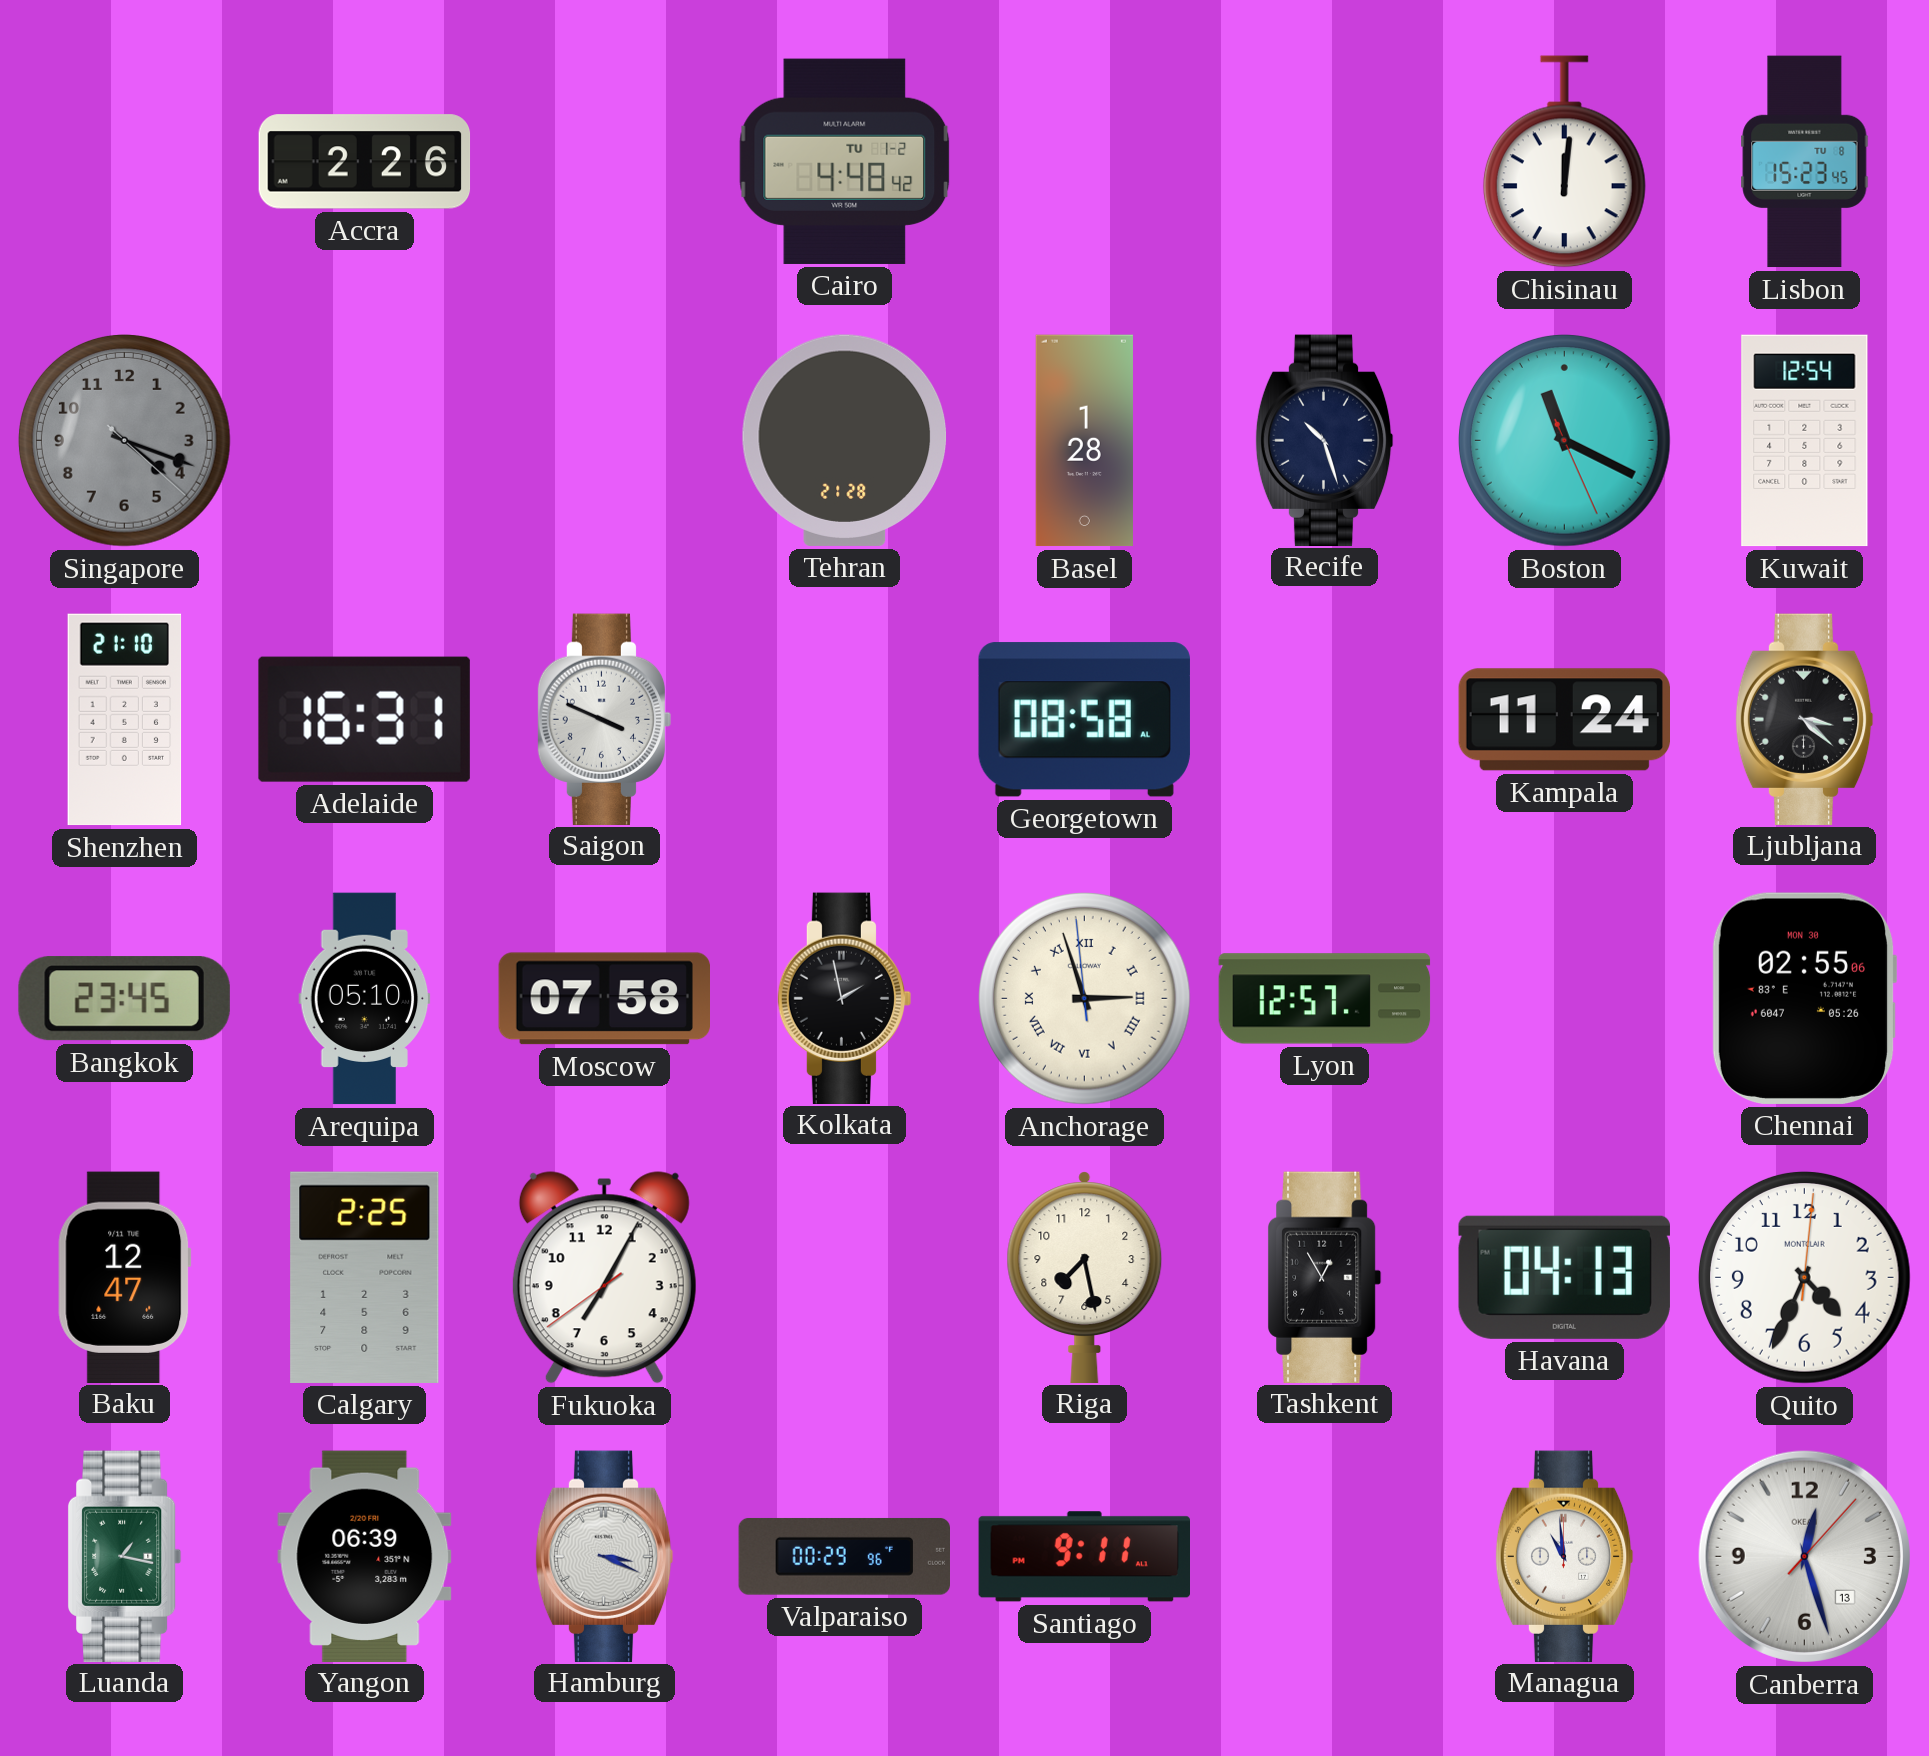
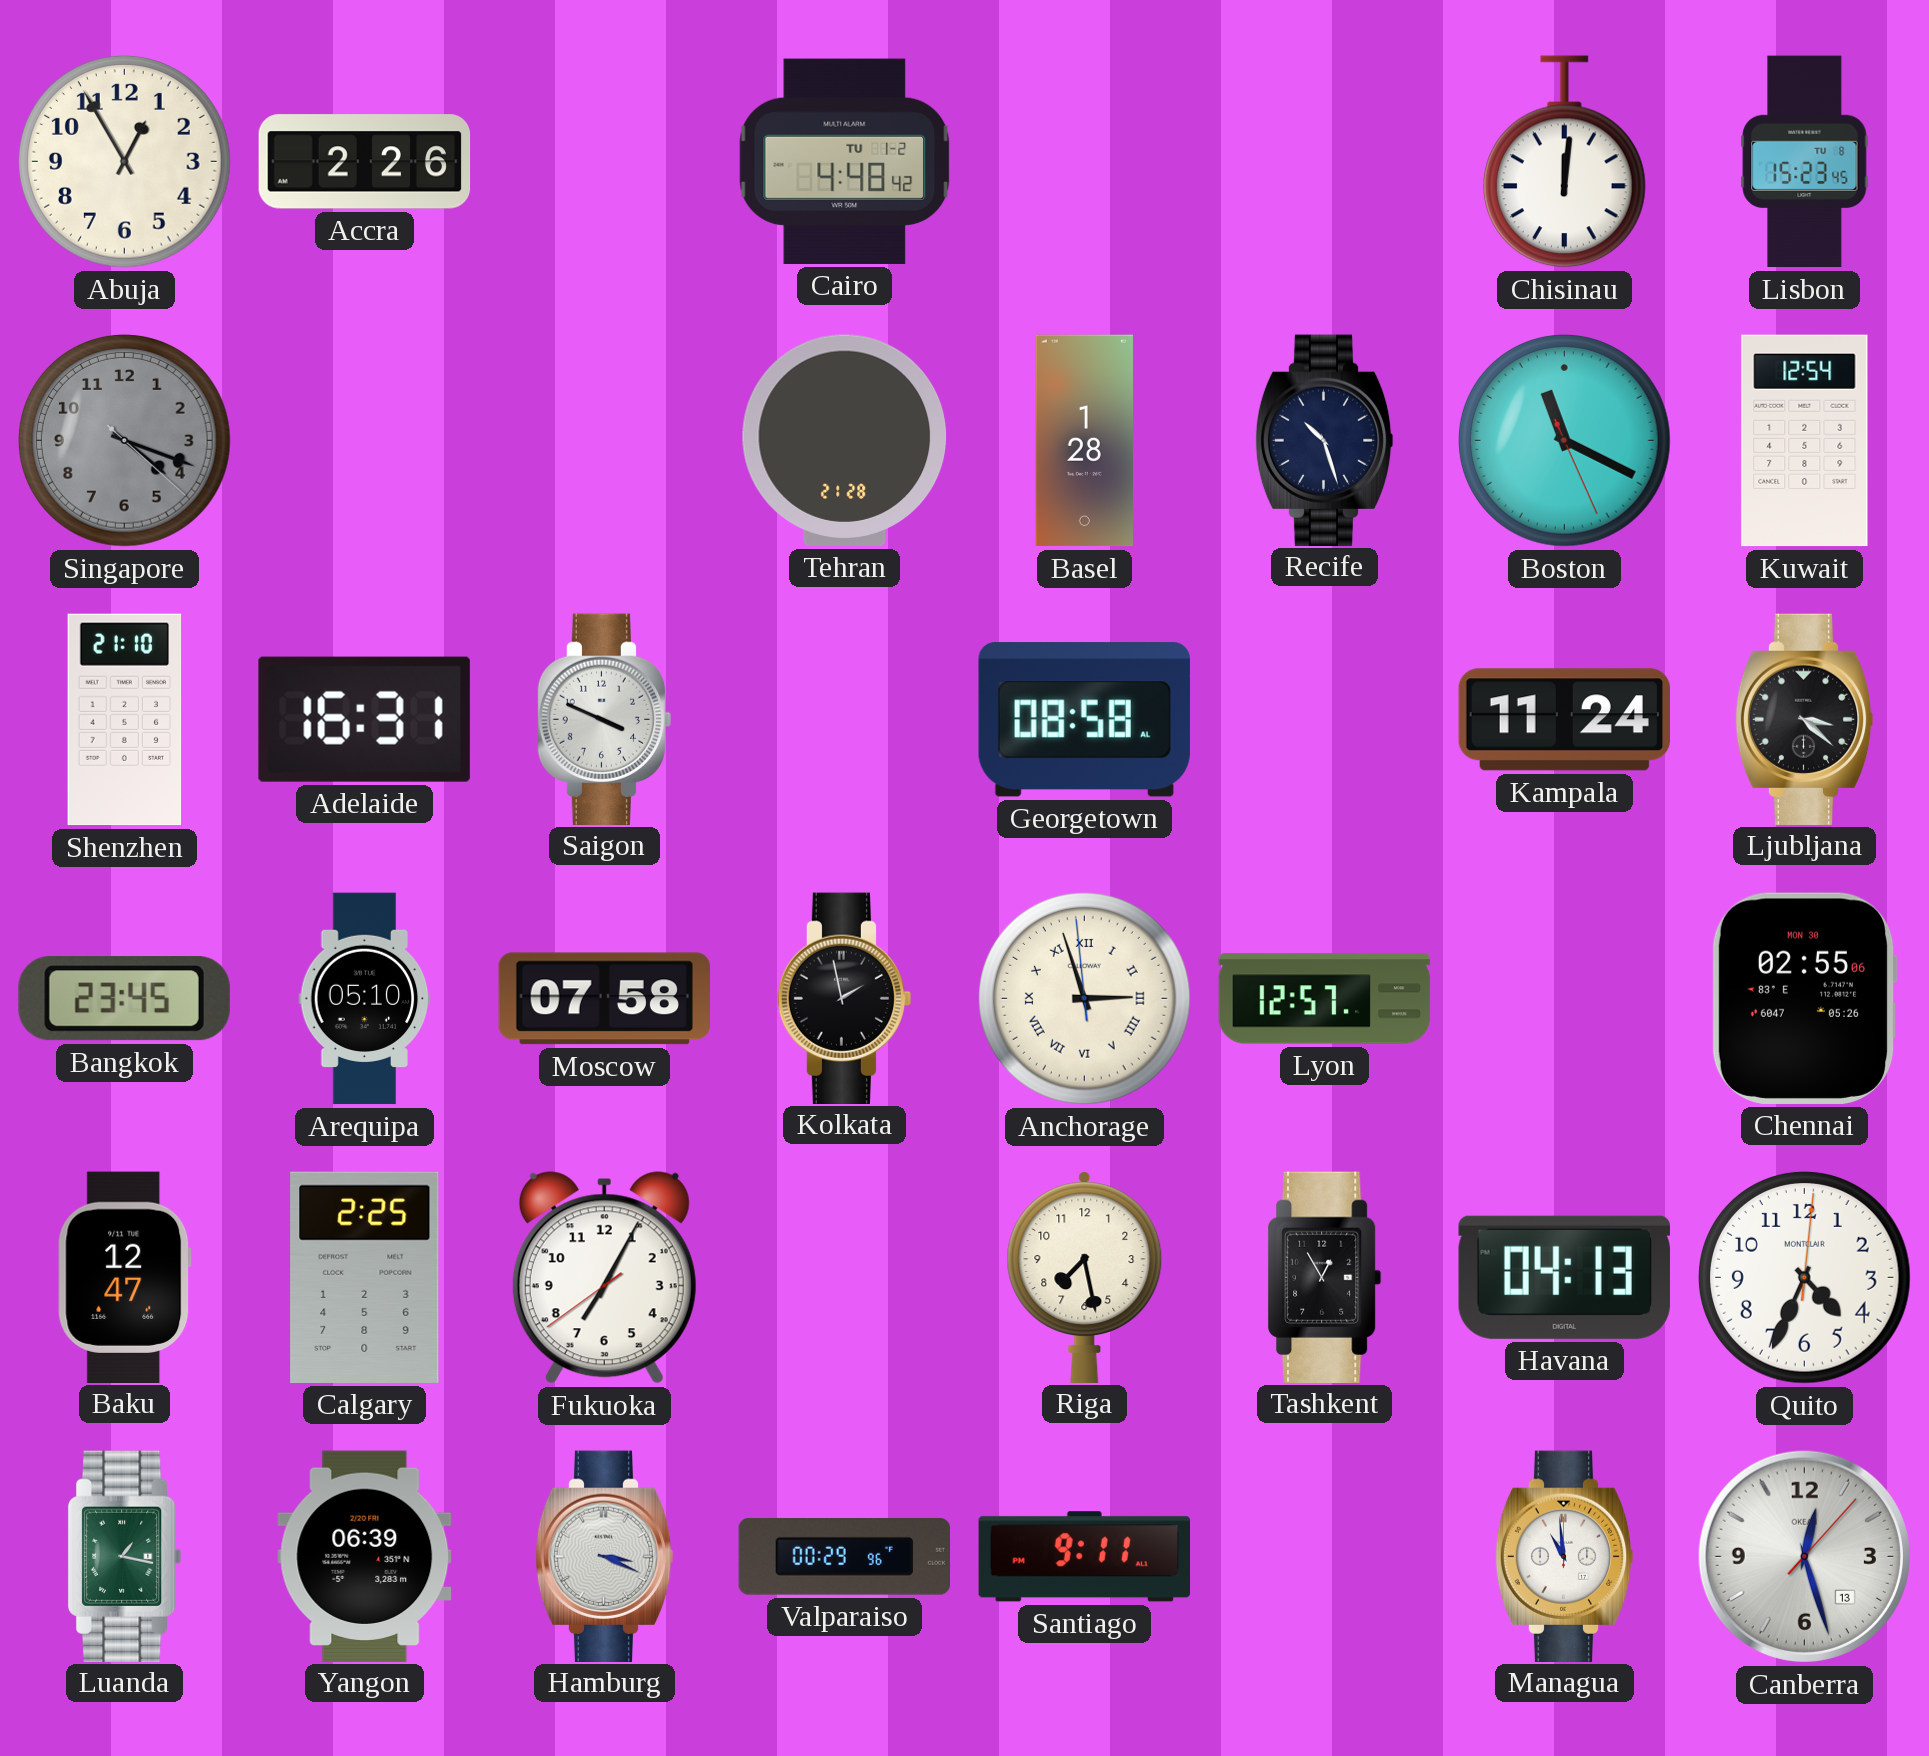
Abuja: none -> 12:55 (125, 162)
